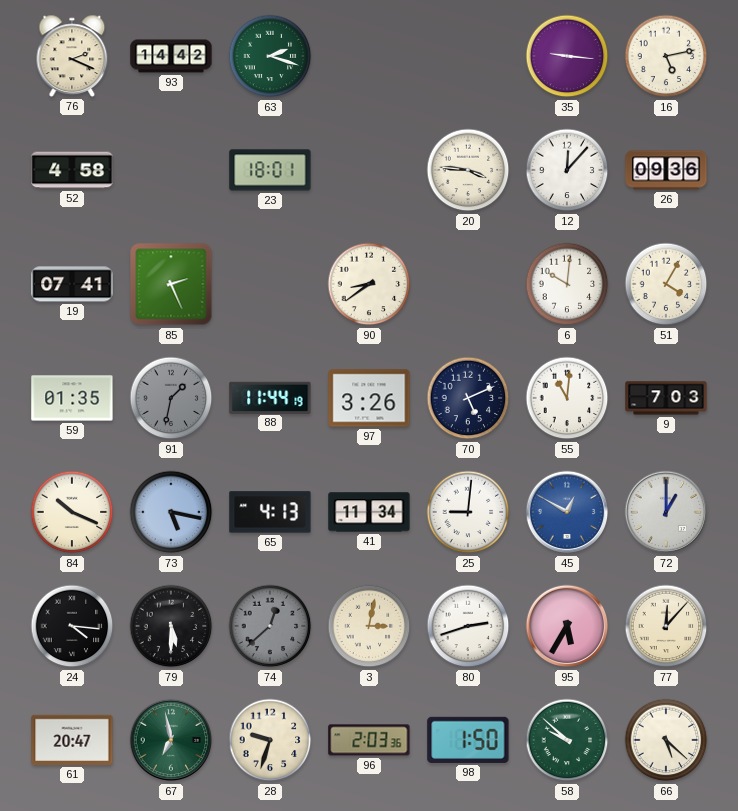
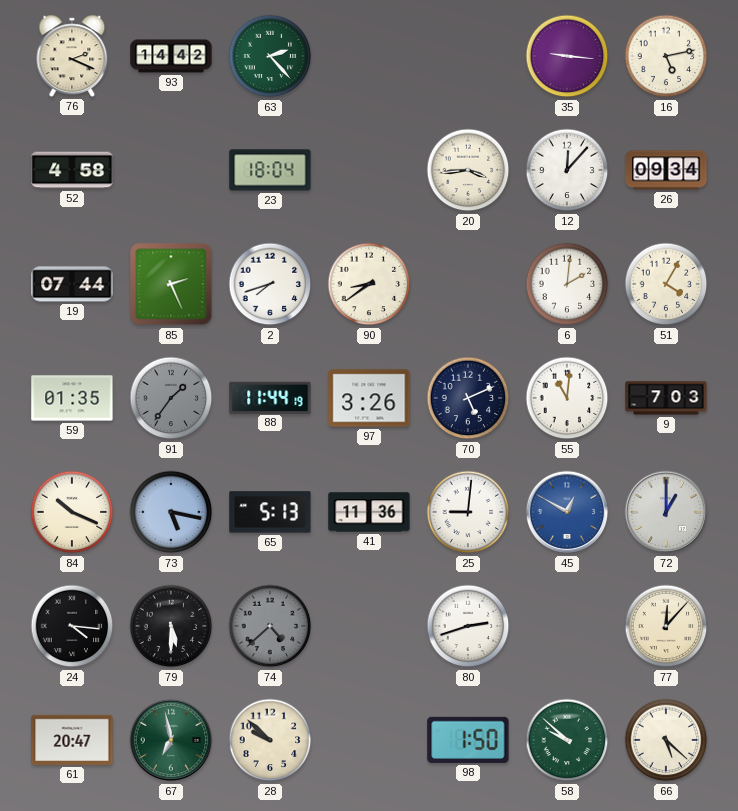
63: 2:18 -> 2:23 (270, 56)
23: 18:01 -> 18:04 (270, 170)
20: 3:46 -> 3:44 (468, 170)
26: 09:36 -> 09:34 (666, 170)
19: 07:41 -> 07:44 (72, 284)
2: none -> 7:42 (270, 284)
6: 10:01 -> 2:01 (567, 284)
91: 1:32 -> 1:36 (171, 398)
65: 4:13 -> 5:13 (270, 512)
41: 11:34 -> 11:36 (369, 512)
74: 12:38 -> 4:38 (270, 626)
3: 3:02 -> none (369, 626)
95: 5:35 -> none (567, 626)
28: 9:33 -> 9:52 (270, 740)
96: 2:03 -> none (369, 740)
